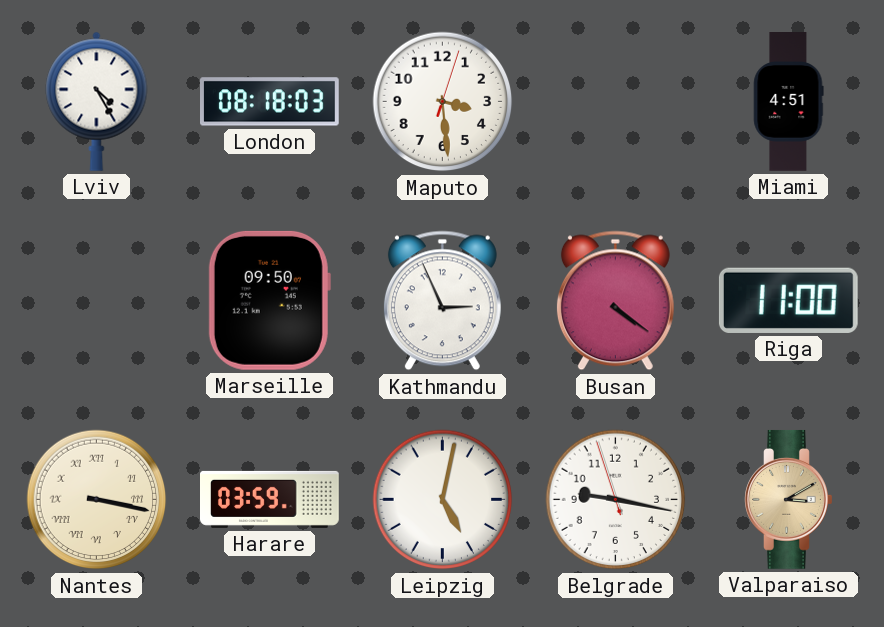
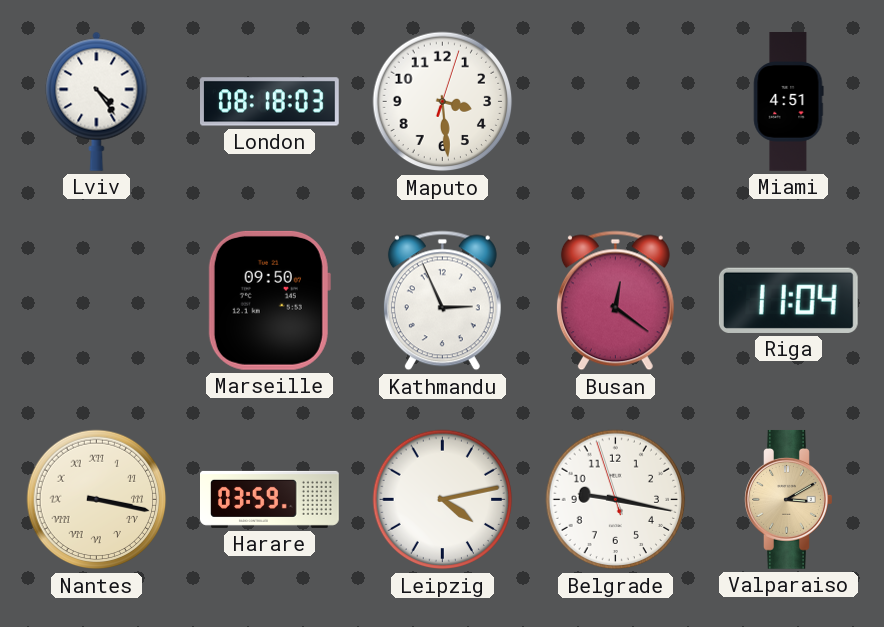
Lviv: 4:25 -> 4:24 (97, 101)
Busan: 4:21 -> 12:21 (615, 301)
Riga: 11:00 -> 11:04 (788, 300)
Leipzig: 5:02 -> 4:13 (443, 500)
